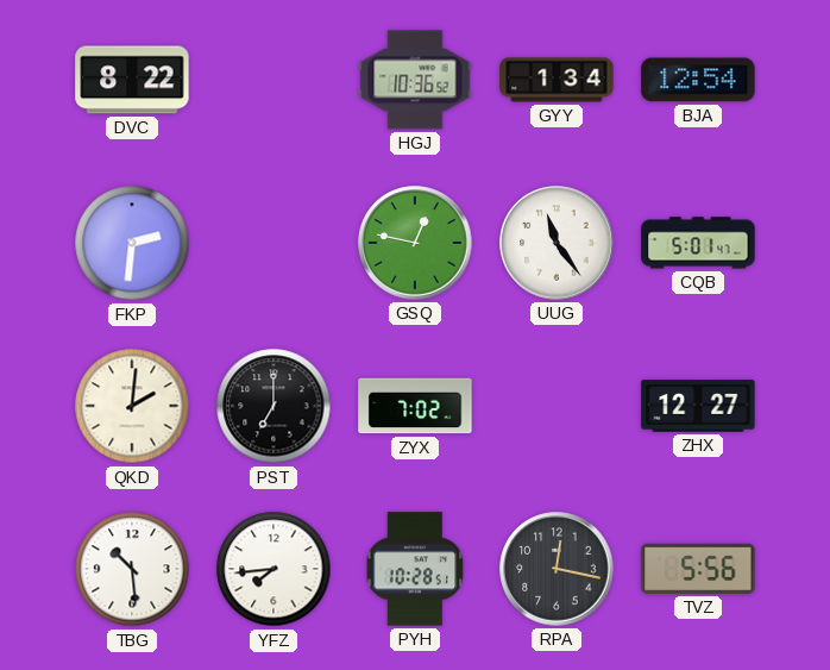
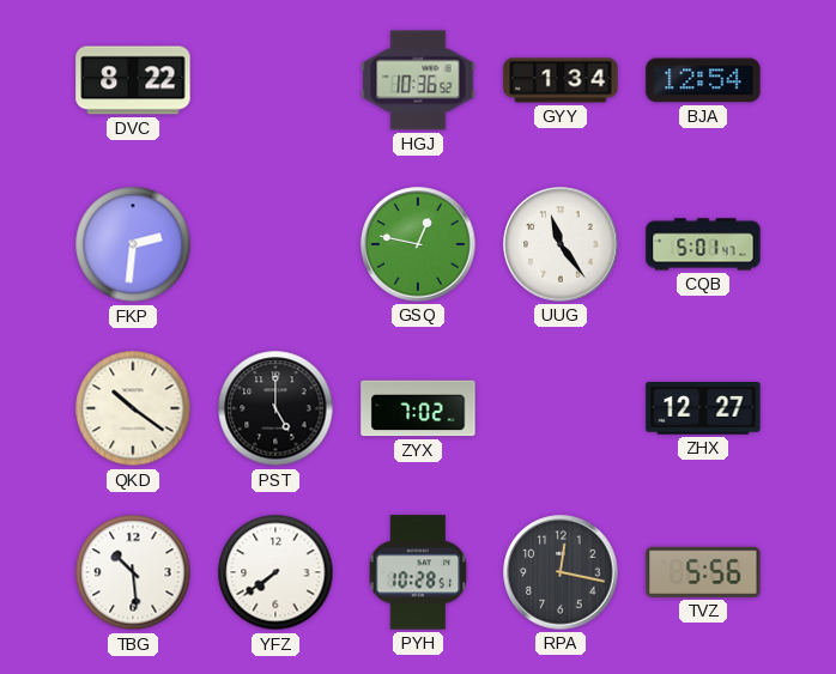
QKD: 2:01 -> 10:21 (133, 408)
PST: 7:00 -> 5:00 (275, 408)
YFZ: 7:44 -> 7:39 (275, 572)
